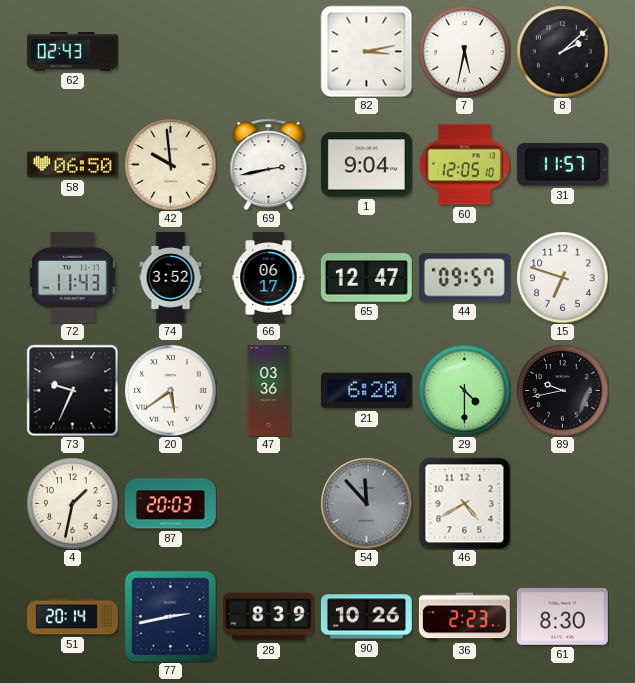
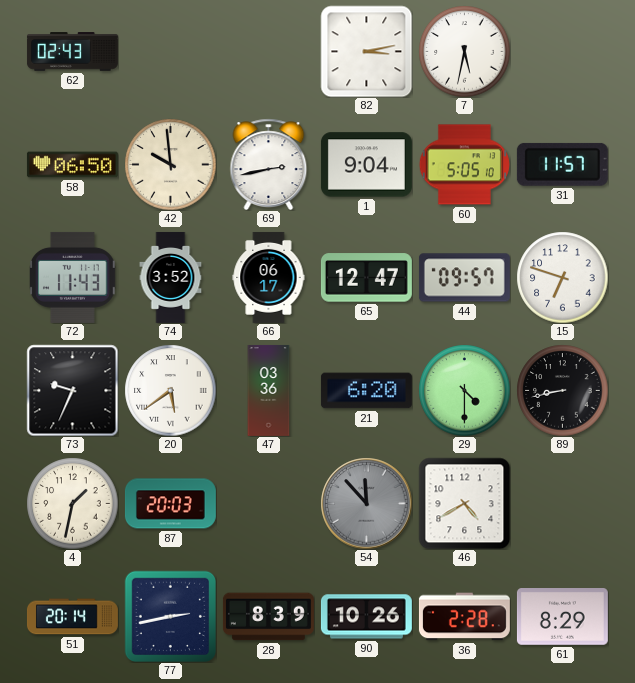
8: 2:08 -> none (562, 51)
60: 12:05 -> 5:05 (464, 165)
89: 9:43 -> 8:43 (562, 390)
36: 2:23 -> 2:28 (464, 617)
61: 8:30 -> 8:29 (562, 617)
